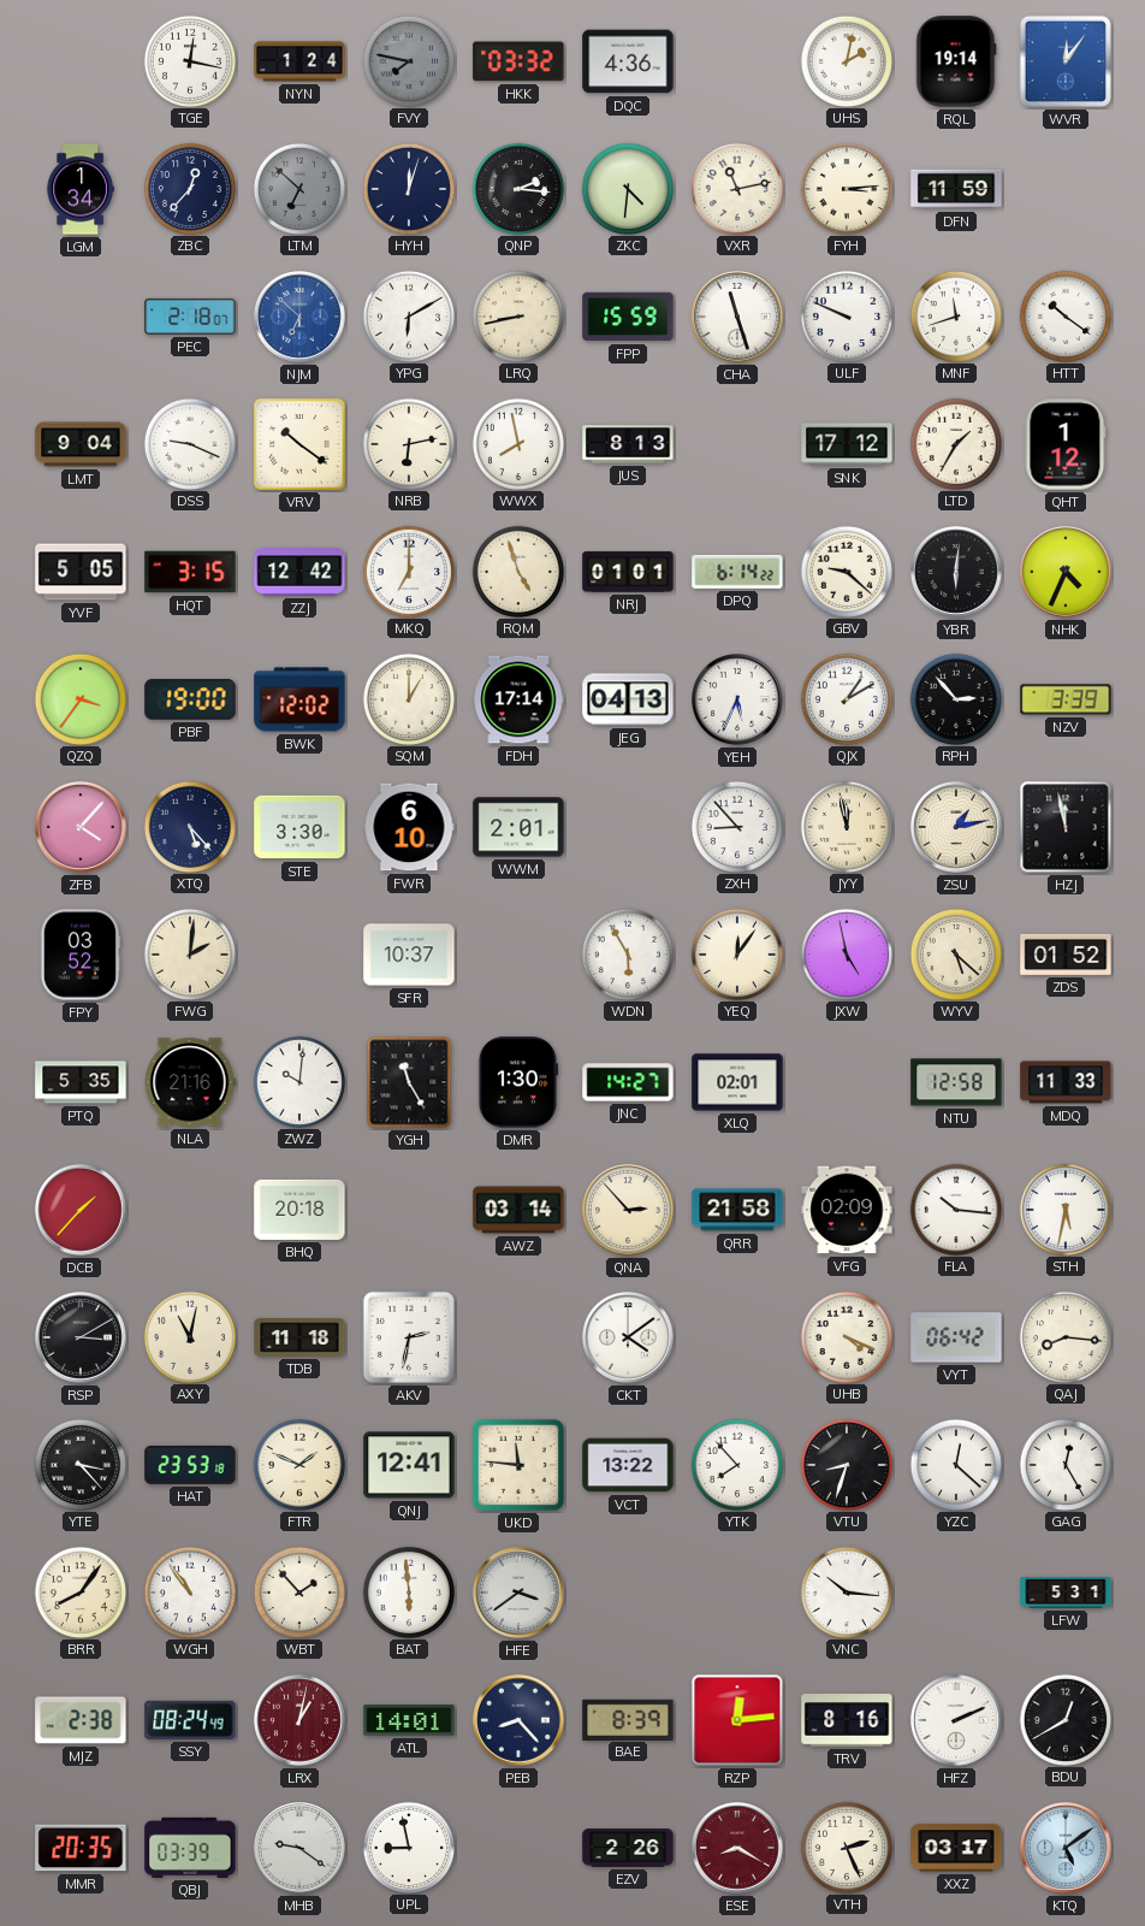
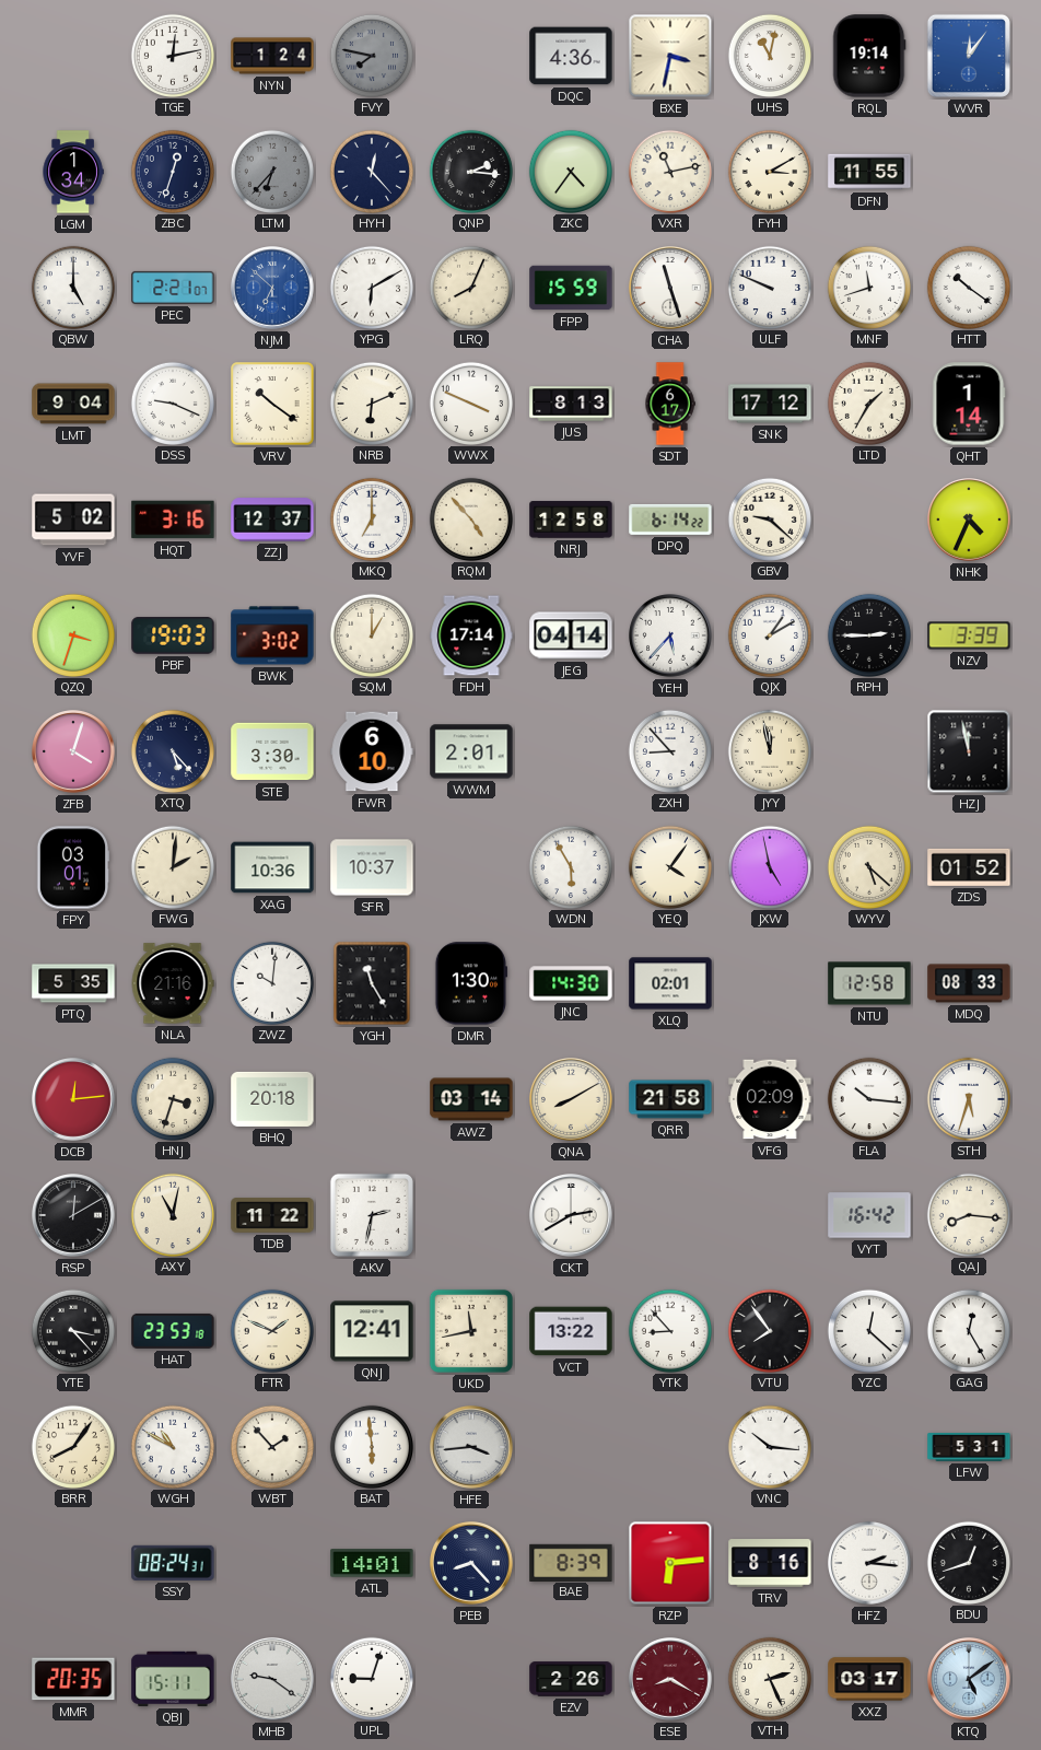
TGE: 12:17 -> 12:13 (172, 55)
HKK: 03:32 -> none (518, 61)
BXE: none -> 3:32 (670, 56)
UHS: 2:02 -> 11:02 (769, 55)
ZBC: 12:37 -> 12:33 (172, 171)
LTM: 6:52 -> 6:37 (271, 171)
HYH: 12:03 -> 12:23 (371, 171)
ZKC: 4:31 -> 4:36 (570, 171)
FYH: 3:14 -> 3:10 (769, 171)
DFN: 11:59 -> 11:55 (869, 172)
QBW: none -> 5:00 (72, 287)
PEC: 2:18 -> 2:21 (173, 288)
LRQ: 8:43 -> 8:04 (470, 287)
NRB: 6:13 -> 6:11 (371, 402)
WWX: 7:58 -> 3:49 (470, 402)
SDT: none -> 6:17 (670, 404)
QHT: 1:12 -> 1:14 (969, 404)
YVF: 5:05 -> 5:02 (73, 520)
HQT: 3:15 -> 3:16 (173, 520)
ZZJ: 12:42 -> 12:37 (272, 520)
RQM: 4:57 -> 4:53 (470, 518)
NRJ: 01:01 -> 12:58 (571, 520)
YBR: 6:01 -> none (957, 573)
QZQ: 3:36 -> 3:33 (72, 634)
PBF: 19:00 -> 19:03 (173, 635)
BWK: 12:02 -> 3:02 (272, 635)
JEG: 04:13 -> 04:14 (571, 635)
YEH: 5:34 -> 5:37 (671, 637)
RPH: 2:53 -> 2:45 (868, 634)
ZFB: 4:07 -> 4:03 (74, 752)
ZSU: 1:13 -> none (957, 828)
FPY: 03:52 -> 03:01 (73, 867)
XAG: none -> 10:36 (272, 867)
YEQ: 12:06 -> 4:06 (669, 866)
JNC: 14:27 -> 14:30 (571, 983)
MDQ: 11:33 -> 08:33 (969, 983)
DCB: 1:37 -> 12:14 (74, 1100)
HNJ: none -> 3:33 (172, 1098)
QNA: 2:53 -> 8:10 (572, 1100)
STH: 5:32 -> 5:33 (968, 1098)
RSP: 3:10 -> 12:10 (74, 1216)
TDB: 11:18 -> 11:22 (272, 1215)
CKT: 4:09 -> 2:40 (572, 1216)
UHB: 4:19 -> none (846, 1336)
VYT: 06:42 -> 16:42 (869, 1215)
UKD: 11:46 -> 11:43 (471, 1331)
YTK: 7:53 -> 8:53 (669, 1330)
VTU: 8:33 -> 7:54 (769, 1330)
WGH: 10:54 -> 10:50 (172, 1446)
HFE: 3:39 -> 3:44 (472, 1448)
MJZ: 2:38 -> none (81, 1720)
SSY: 08:24:49 -> 08:24:31 (173, 1563)
LRX: 1:02 -> none (301, 1721)
RZP: 12:14 -> 6:14 (670, 1563)
HFZ: 2:11 -> 2:16 (870, 1564)
BDU: 12:40 -> 12:42 (968, 1562)
QBJ: 03:39 -> 15:11 (173, 1679)
UPL: 8:58 -> 9:03 (371, 1678)
